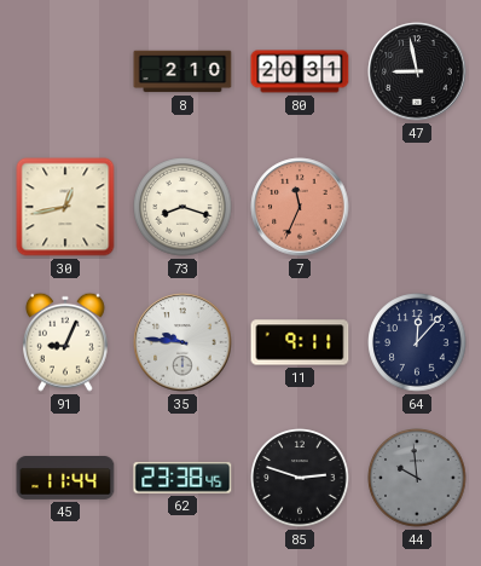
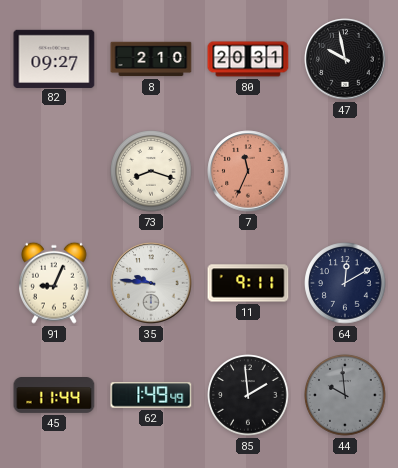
82: none -> 09:27 (54, 58)
47: 8:58 -> 9:58 (345, 59)
30: 12:43 -> none (65, 207)
64: 12:07 -> 12:10 (345, 283)
62: 23:38 -> 1:49 (151, 395)
85: 2:48 -> 1:59 (248, 395)
